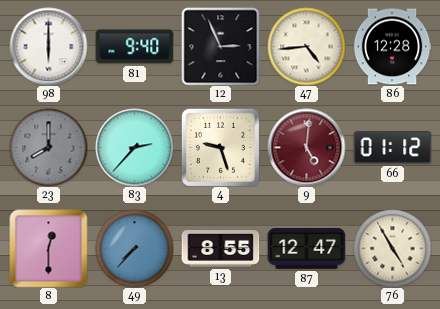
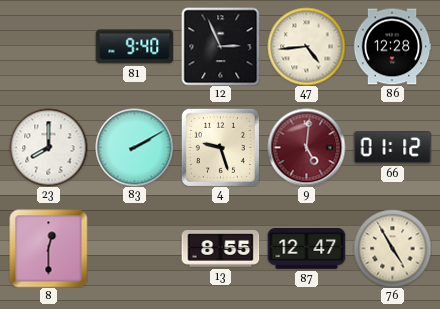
98: 6:00 -> none (48, 46)
23 dial: grey -> white (48, 147)
83: 2:37 -> 2:10 (134, 147)
49: 7:37 -> none (134, 248)
